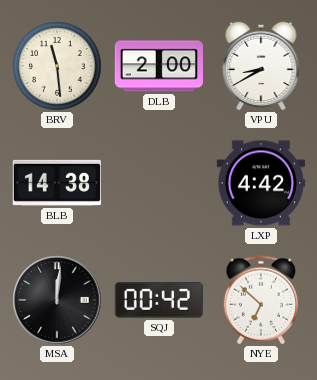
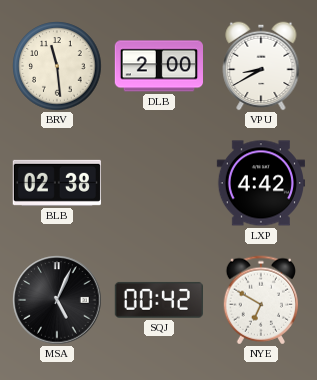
BLB: 14:38 -> 02:38 (57, 183)
MSA: 12:01 -> 5:04 (57, 300)
NYE: 6:52 -> 6:50 (260, 300)
